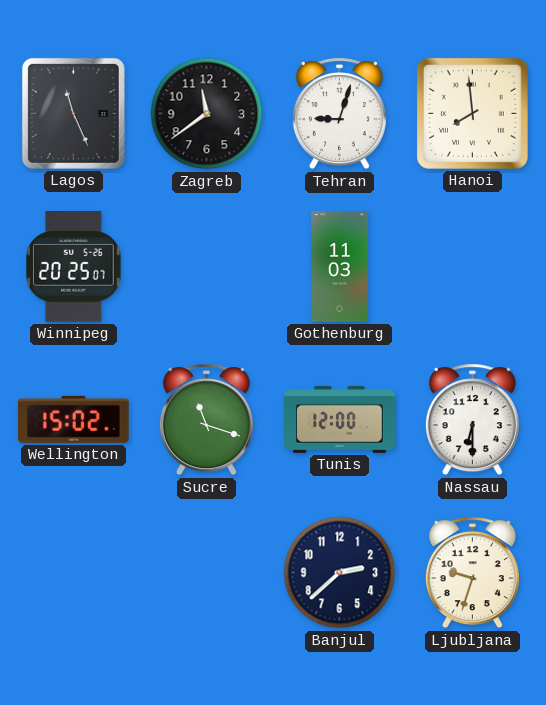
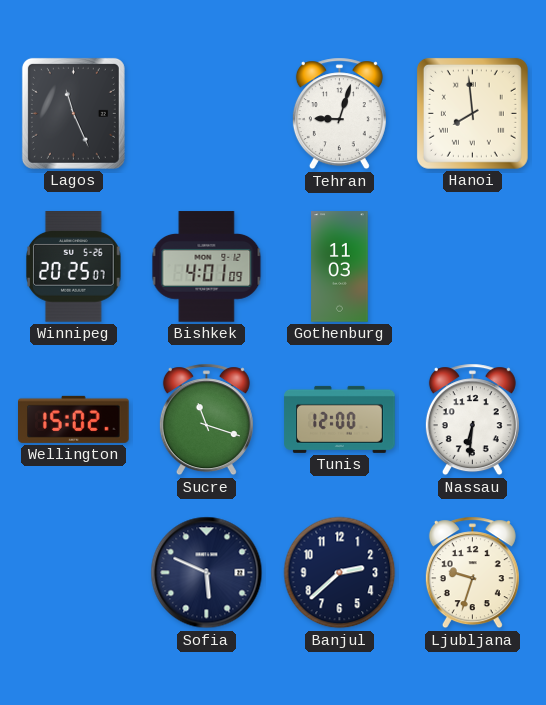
Zagreb: 11:39 -> none (207, 114)
Bishkek: none -> 4:01 (207, 267)
Nassau: 6:30 -> 6:31 (472, 420)
Sofia: none -> 5:49 (207, 573)
